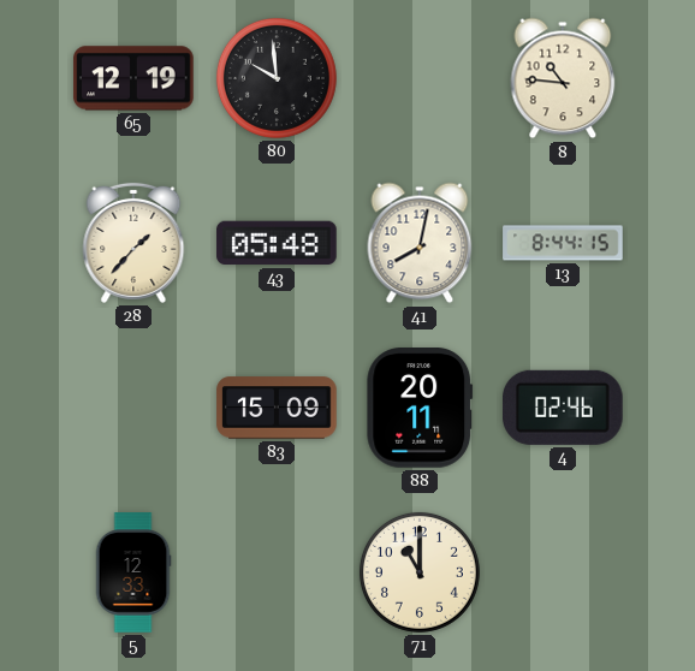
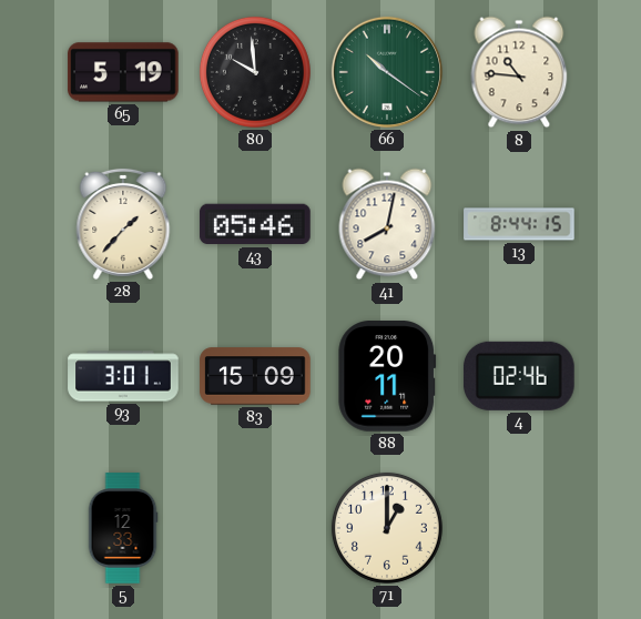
65: 12:19 -> 5:19 (123, 72)
66: none -> 10:21 (387, 72)
43: 05:48 -> 05:46 (255, 224)
93: none -> 3:01 (123, 376)
71: 11:00 -> 1:00 (387, 528)
